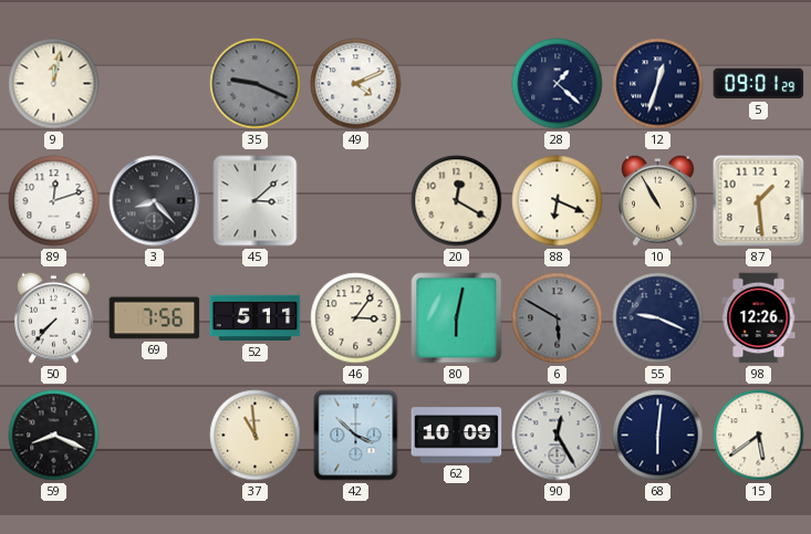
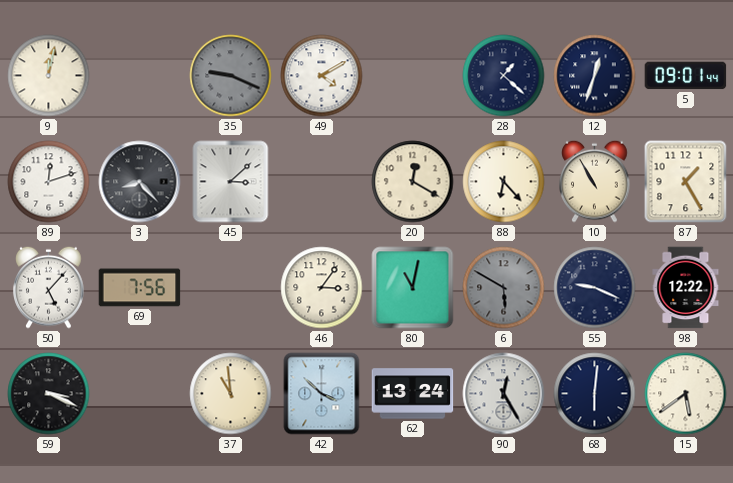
49: 4:11 -> 4:10 (322, 76)
5: 09:01:29 -> 09:01:44 (686, 76)
88: 6:19 -> 6:23 (504, 182)
87: 1:29 -> 1:25 (686, 182)
50: 7:37 -> 5:07 (49, 287)
52: 5:11 -> none (256, 318)
80: 6:02 -> 11:02 (413, 288)
98: 12:26 -> 12:22 (686, 288)
59: 8:19 -> 3:19 (49, 394)
62: 10:09 -> 13:24 (413, 394)
